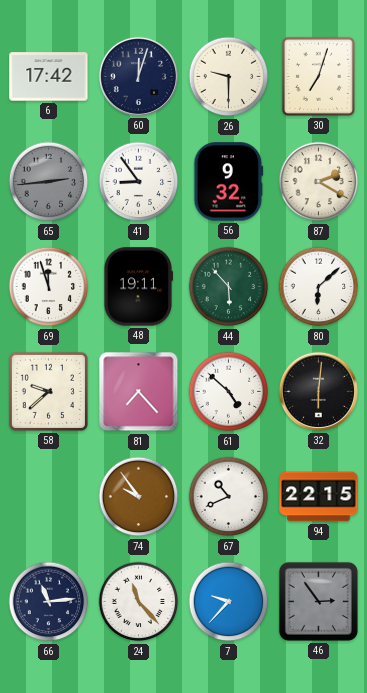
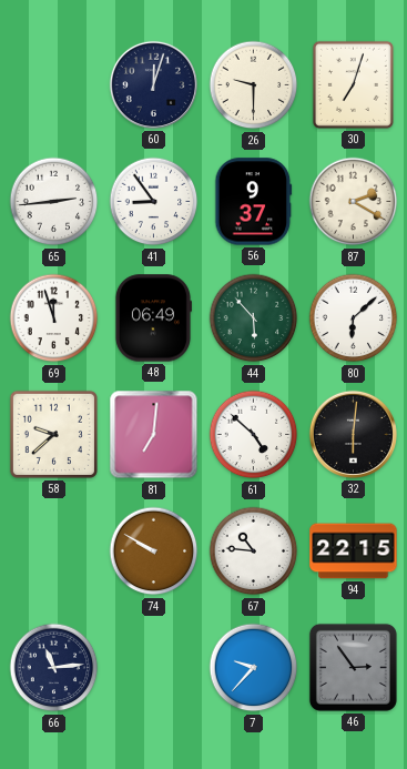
6: 17:42 -> none (49, 77)
65 dial: grey -> white (54, 202)
56: 9:32 -> 9:37 (254, 202)
48: 19:11 -> 06:49 (153, 318)
81: 7:23 -> 7:01 (154, 435)
74: 9:54 -> 9:50 (154, 552)
67: 10:41 -> 10:46 (254, 552)
24: 11:23 -> none (139, 602)
